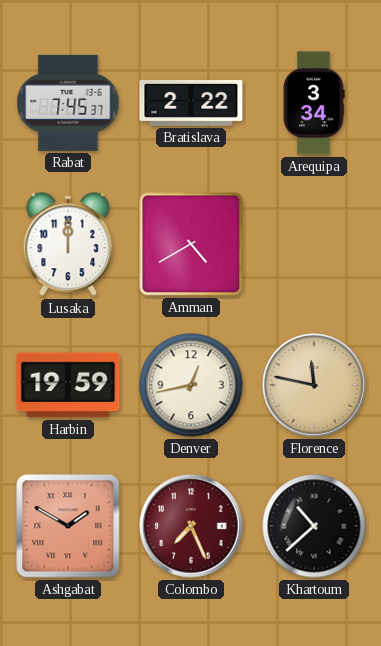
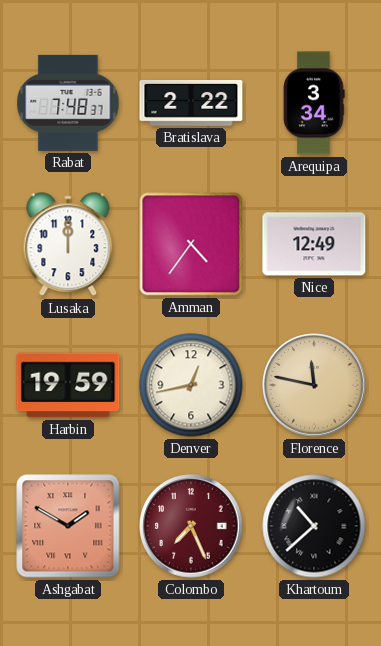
Rabat: 7:45 -> 7:48 (68, 103)
Amman: 4:40 -> 4:36 (191, 244)
Nice: none -> 12:49 (314, 244)
